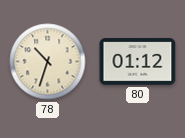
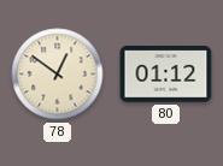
78: 10:33 -> 12:51 (58, 75)
